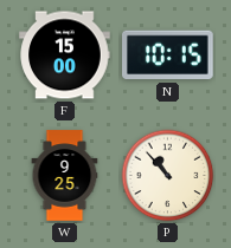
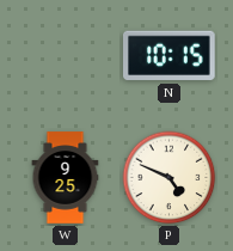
F: 15:00 -> none (65, 56)
P: 10:53 -> 4:49 (170, 178)
